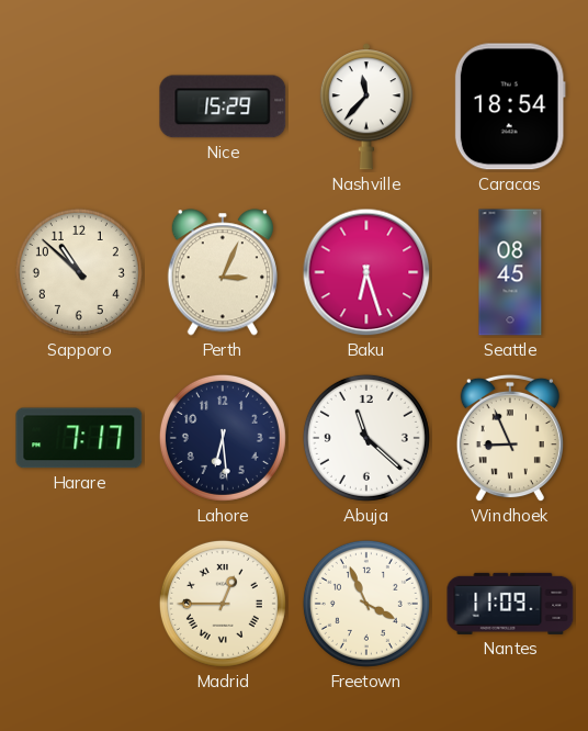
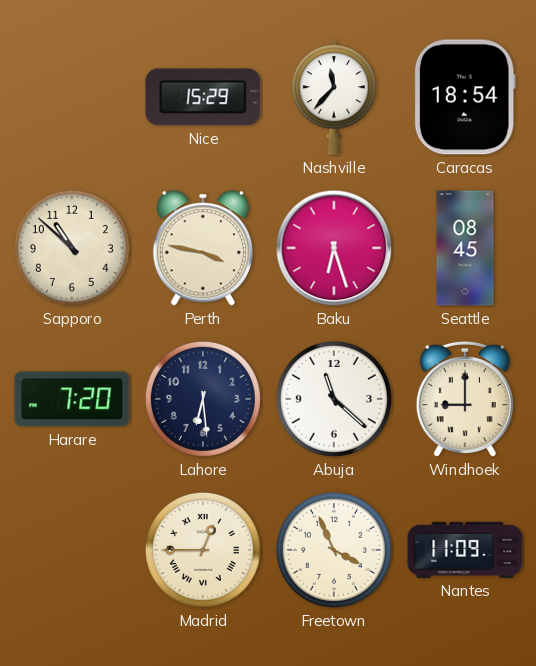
Perth: 3:04 -> 3:47 (203, 248)
Harare: 7:17 -> 7:20 (72, 399)
Windhoek: 8:56 -> 9:00 (465, 399)
